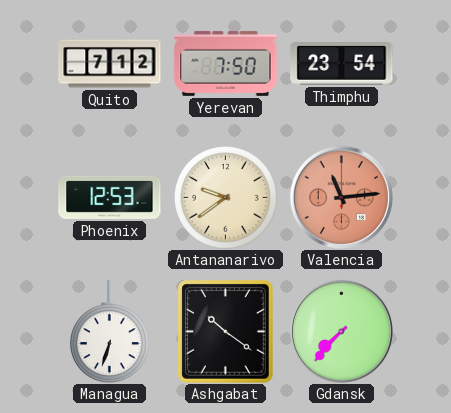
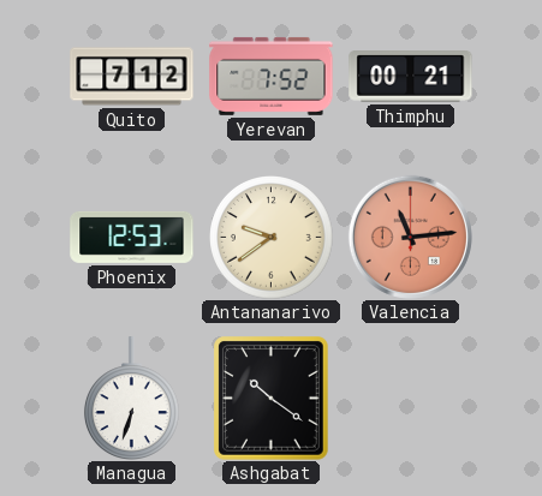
Yerevan: 7:50 -> 7:52 (272, 76)
Thimphu: 23:54 -> 00:21 (411, 77)
Gdansk: 7:37 -> none (341, 331)
